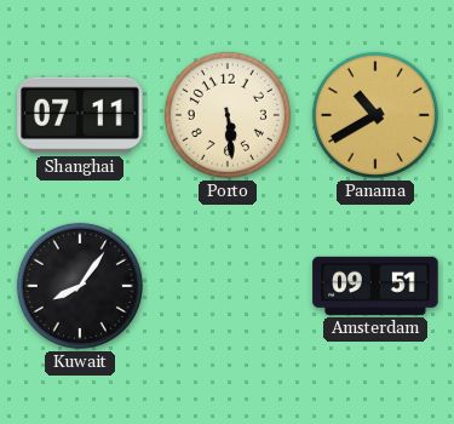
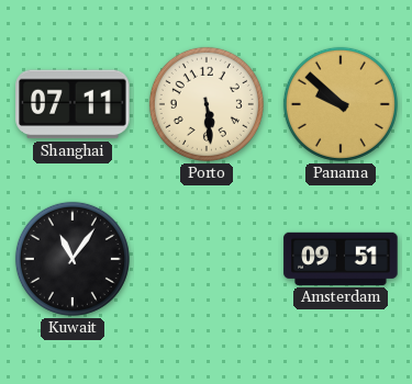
Panama: 10:40 -> 9:52 (341, 104)
Kuwait: 8:06 -> 11:06 (73, 259)
